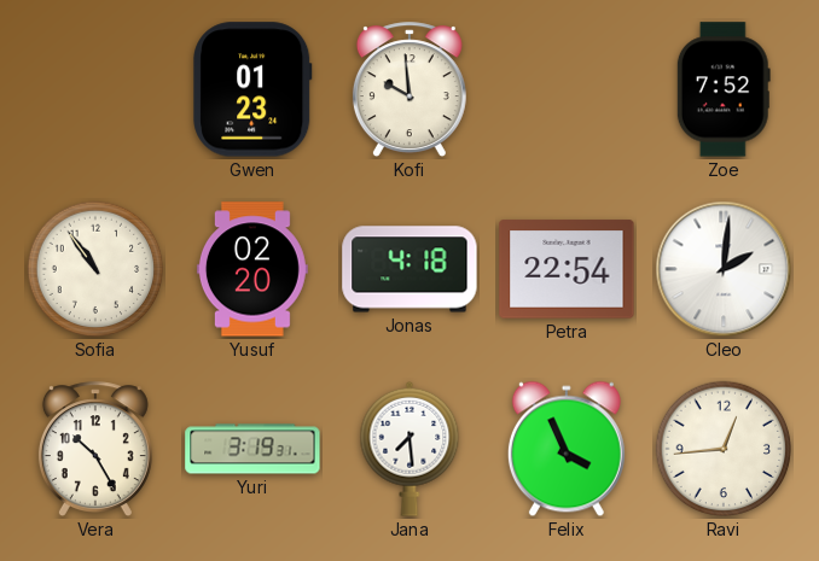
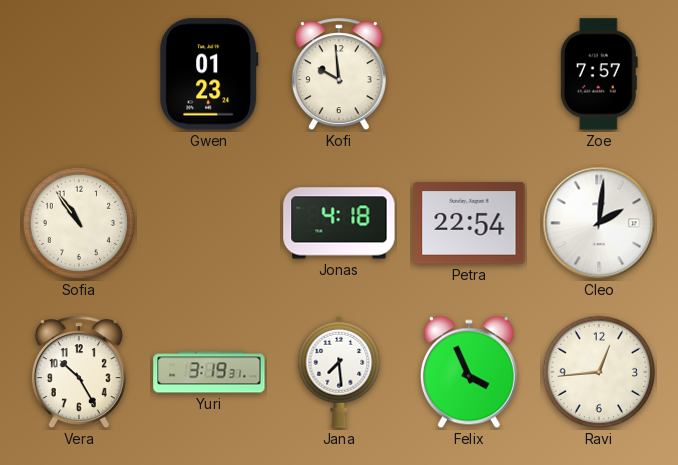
Zoe: 7:52 -> 7:57 (599, 74)
Yusuf: 02:20 -> none (252, 269)
